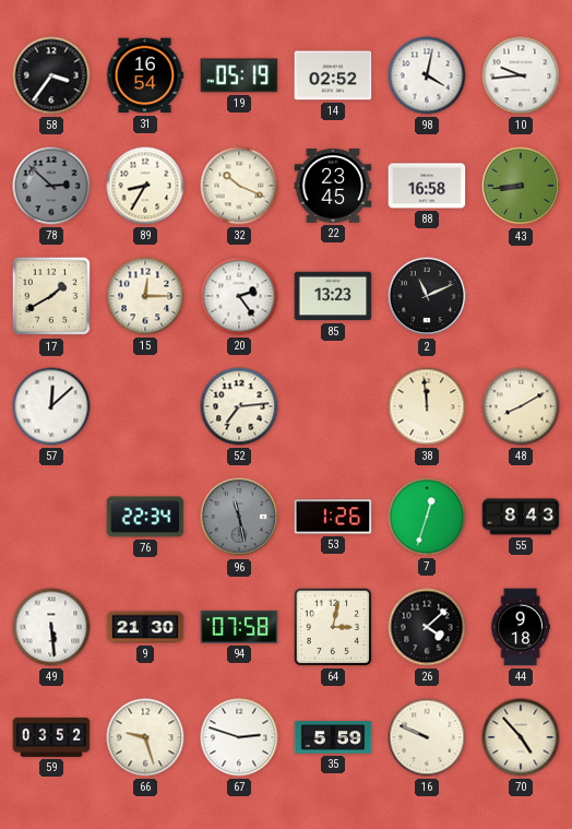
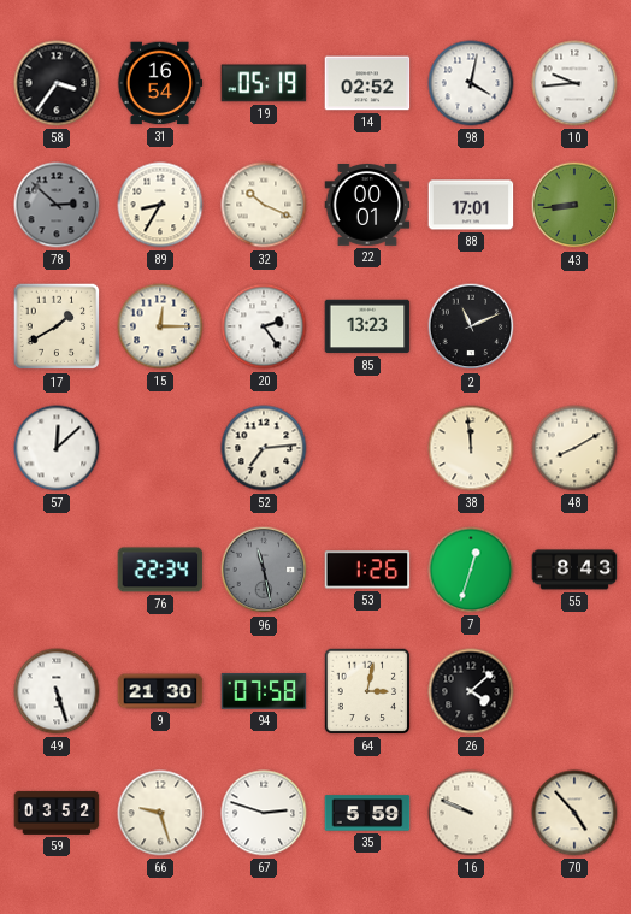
22: 23:45 -> 00:01 (367, 206)
88: 16:58 -> 17:01 (471, 205)
49: 5:29 -> 5:27 (57, 691)
44: 9:18 -> none (520, 627)
